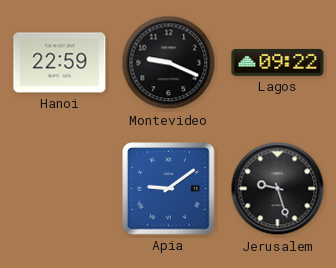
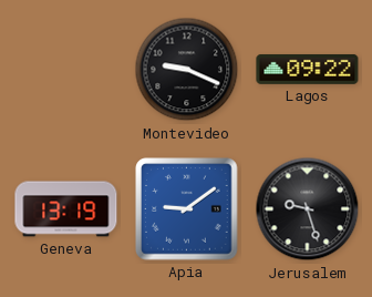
Hanoi: 22:59 -> none (60, 63)
Geneva: none -> 13:19 (66, 209)
